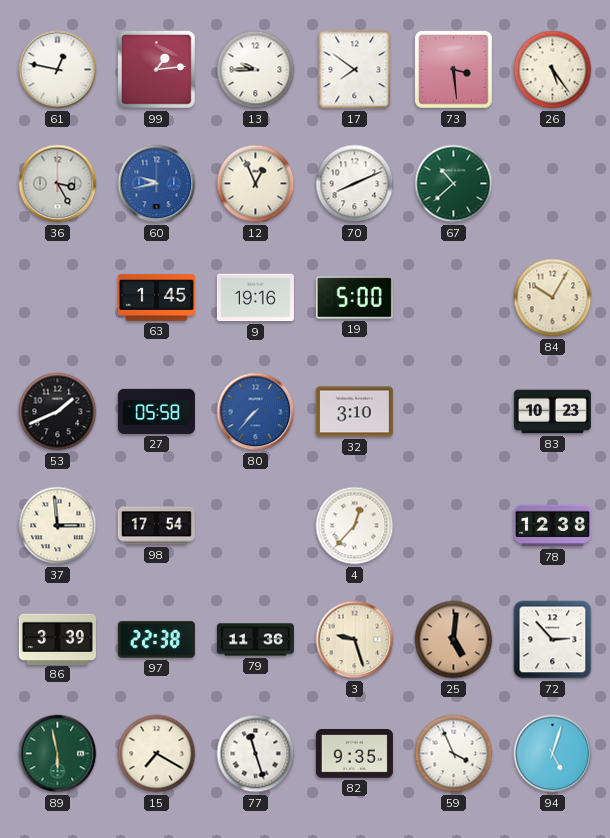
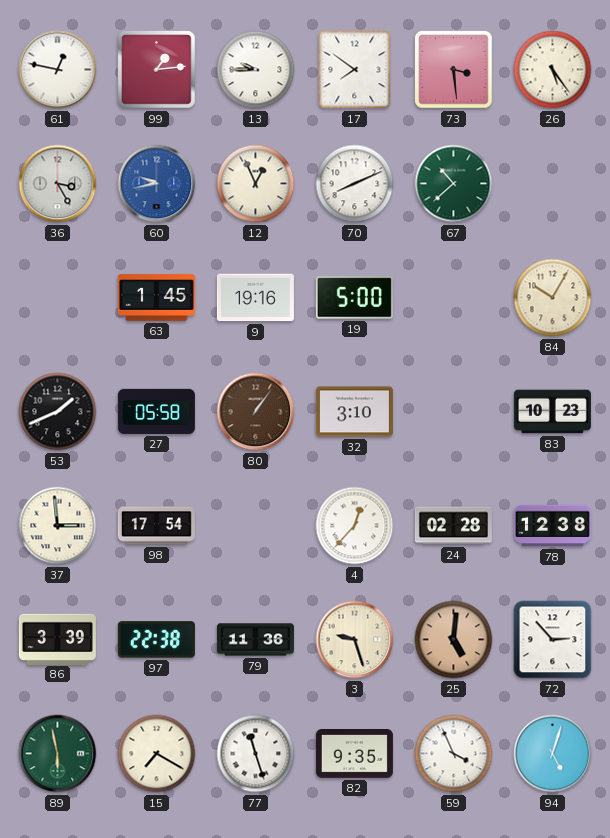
80: 7:37 -> 1:06 (256, 412)
80 dial: blue -> brown (256, 412)
24: none -> 02:28 (453, 526)
